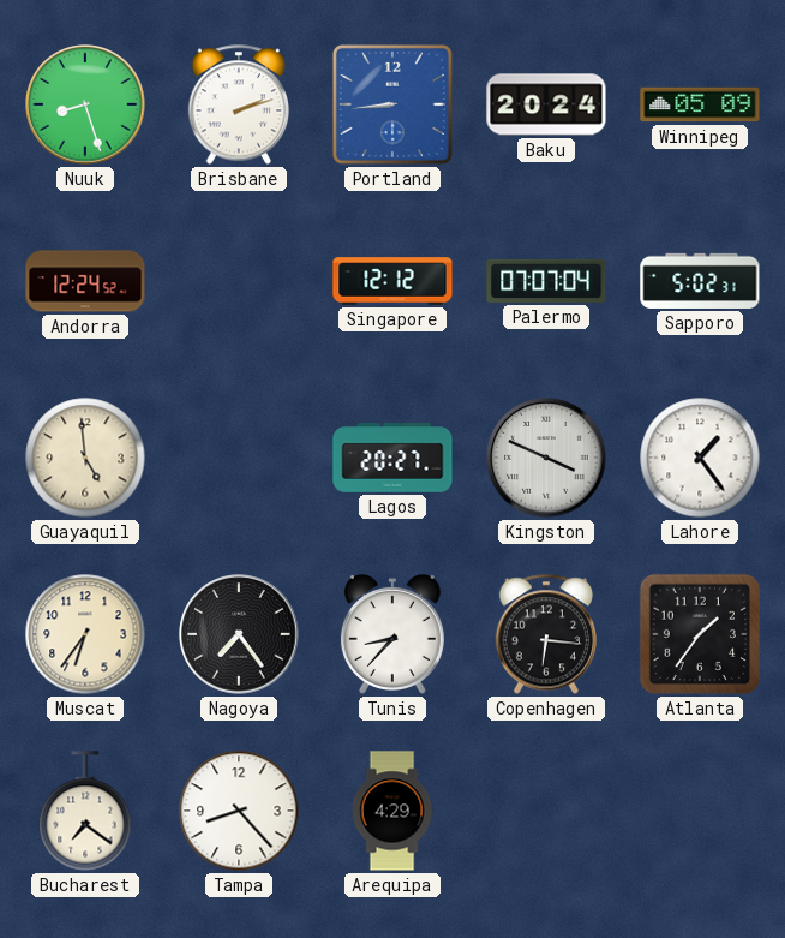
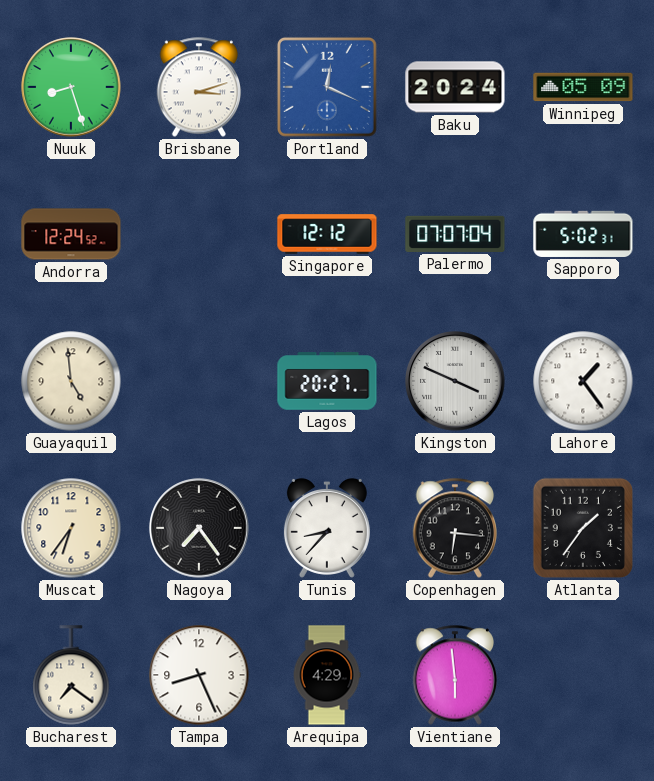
Brisbane: 2:12 -> 3:12 (198, 87)
Portland: 8:44 -> 12:19 (327, 87)
Tampa: 8:23 -> 8:26 (199, 675)
Vientiane: none -> 5:59 (454, 675)
